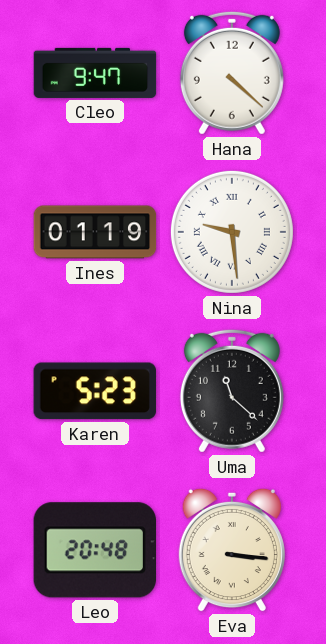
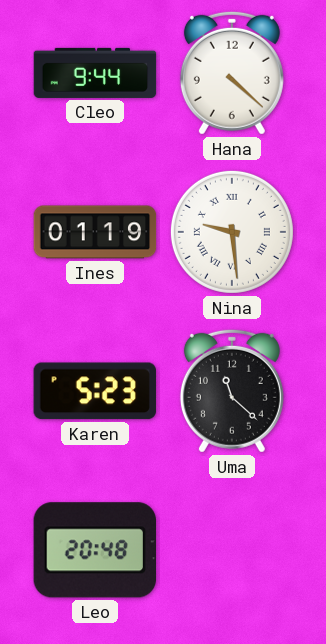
Cleo: 9:47 -> 9:44 (95, 73)
Eva: 3:16 -> none (232, 550)
